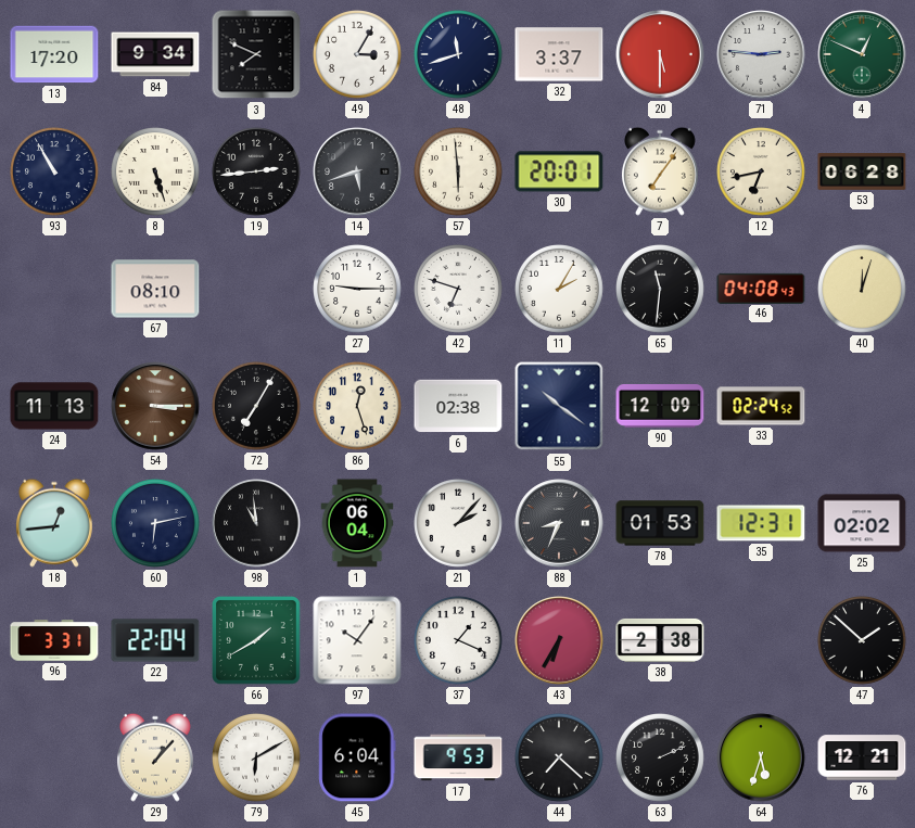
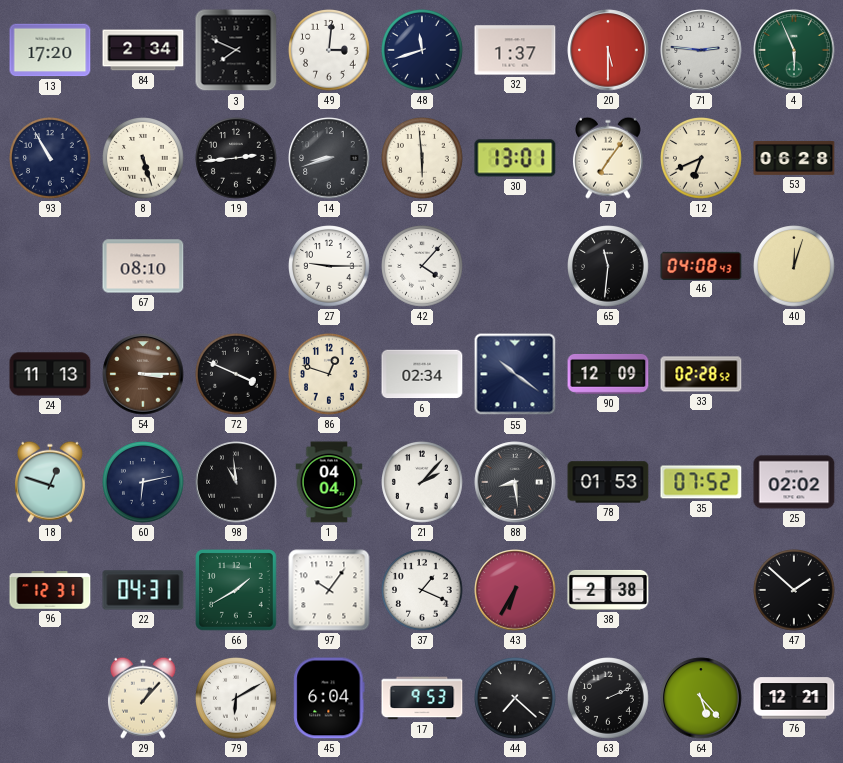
84: 9:34 -> 2:34 (143, 50)
49: 3:05 -> 3:01 (330, 51)
32: 3:37 -> 1:37 (515, 50)
4: 12:49 -> 5:56 (794, 50)
14: 5:42 -> 8:42 (329, 158)
30: 20:01 -> 13:01 (515, 158)
12: 6:43 -> 6:41 (702, 159)
42: 6:48 -> 4:07 (423, 267)
11: 2:05 -> none (560, 290)
72: 7:05 -> 3:49 (237, 375)
86: 12:27 -> 12:48 (330, 375)
6: 02:38 -> 02:34 (422, 374)
33: 02:24 -> 02:28 (701, 374)
18: 12:44 -> 12:48 (50, 482)
1: 06:04 -> 04:04 (329, 482)
88: 8:34 -> 8:29 (515, 482)
35: 12:31 -> 07:52 (701, 482)
96: 3:31 -> 12:31 (50, 590)
22: 22:04 -> 04:31 (143, 590)
64: 5:33 -> 5:23 (701, 698)
